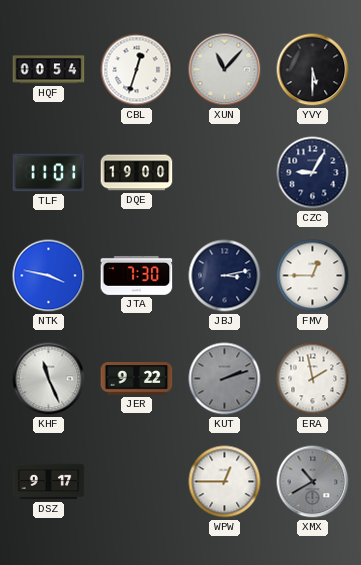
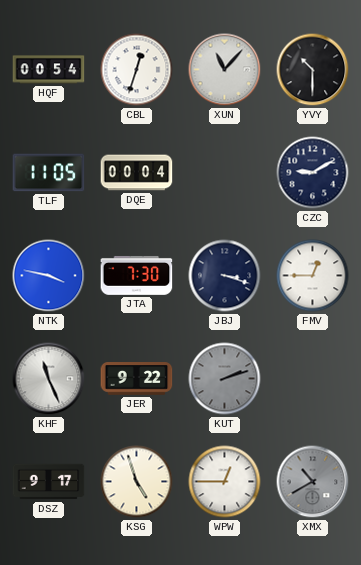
YVY: 5:30 -> 10:30 (313, 70)
TLF: 11:01 -> 11:05 (49, 173)
DQE: 19:00 -> 00:04 (137, 173)
CZC: 9:05 -> 9:10 (313, 173)
JBJ: 3:13 -> 3:18 (225, 276)
ERA: 1:58 -> none (313, 379)
KSG: none -> 4:57 (137, 482)
